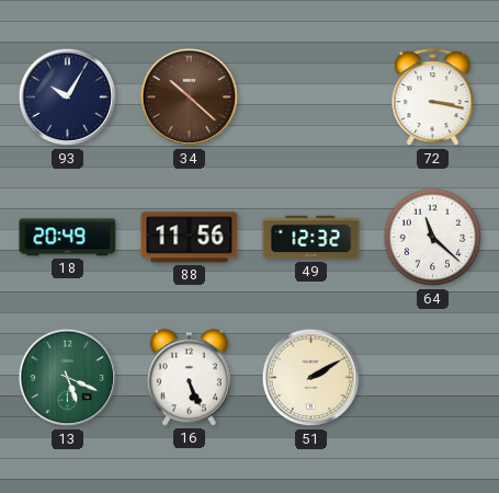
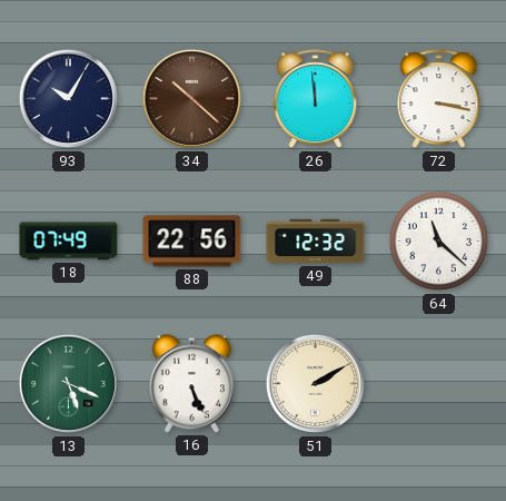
26: none -> 11:59 (316, 99)
18: 20:49 -> 07:49 (69, 242)
88: 11:56 -> 22:56 (192, 242)
